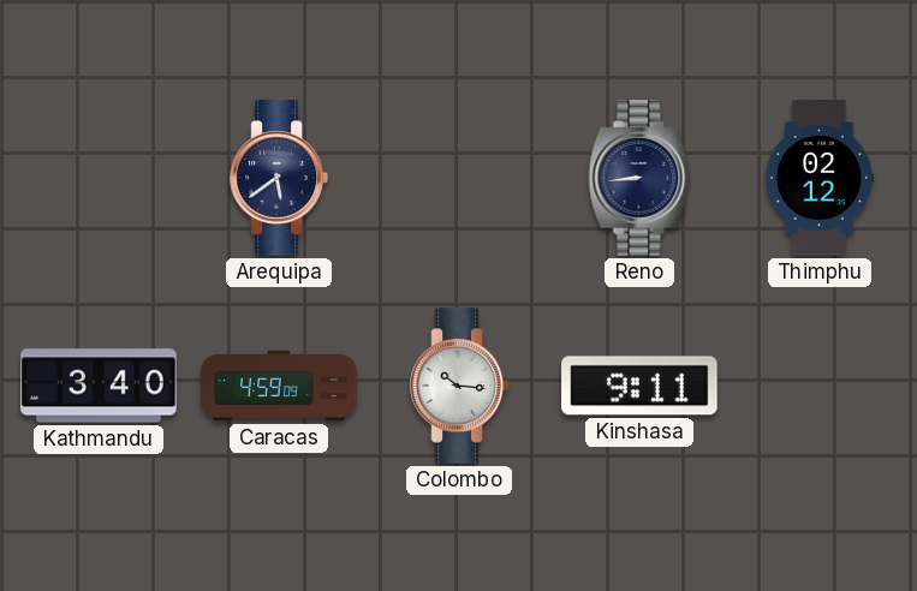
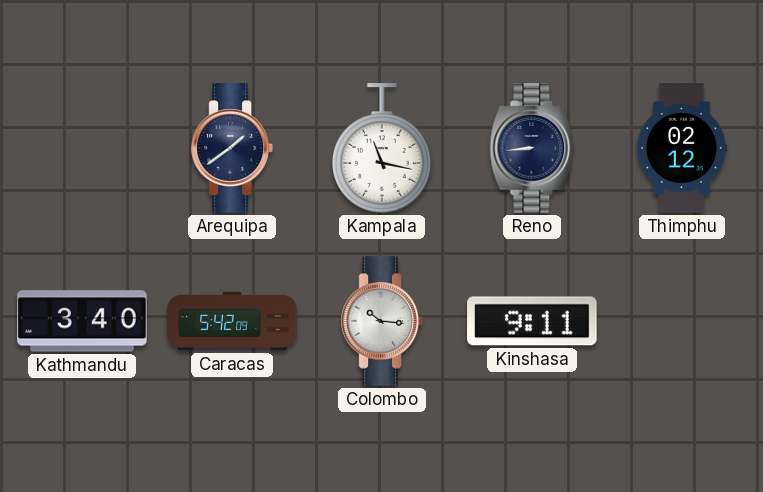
Arequipa: 5:39 -> 1:39 (232, 148)
Kampala: none -> 11:17 (383, 148)
Caracas: 4:59 -> 5:42 (232, 321)
